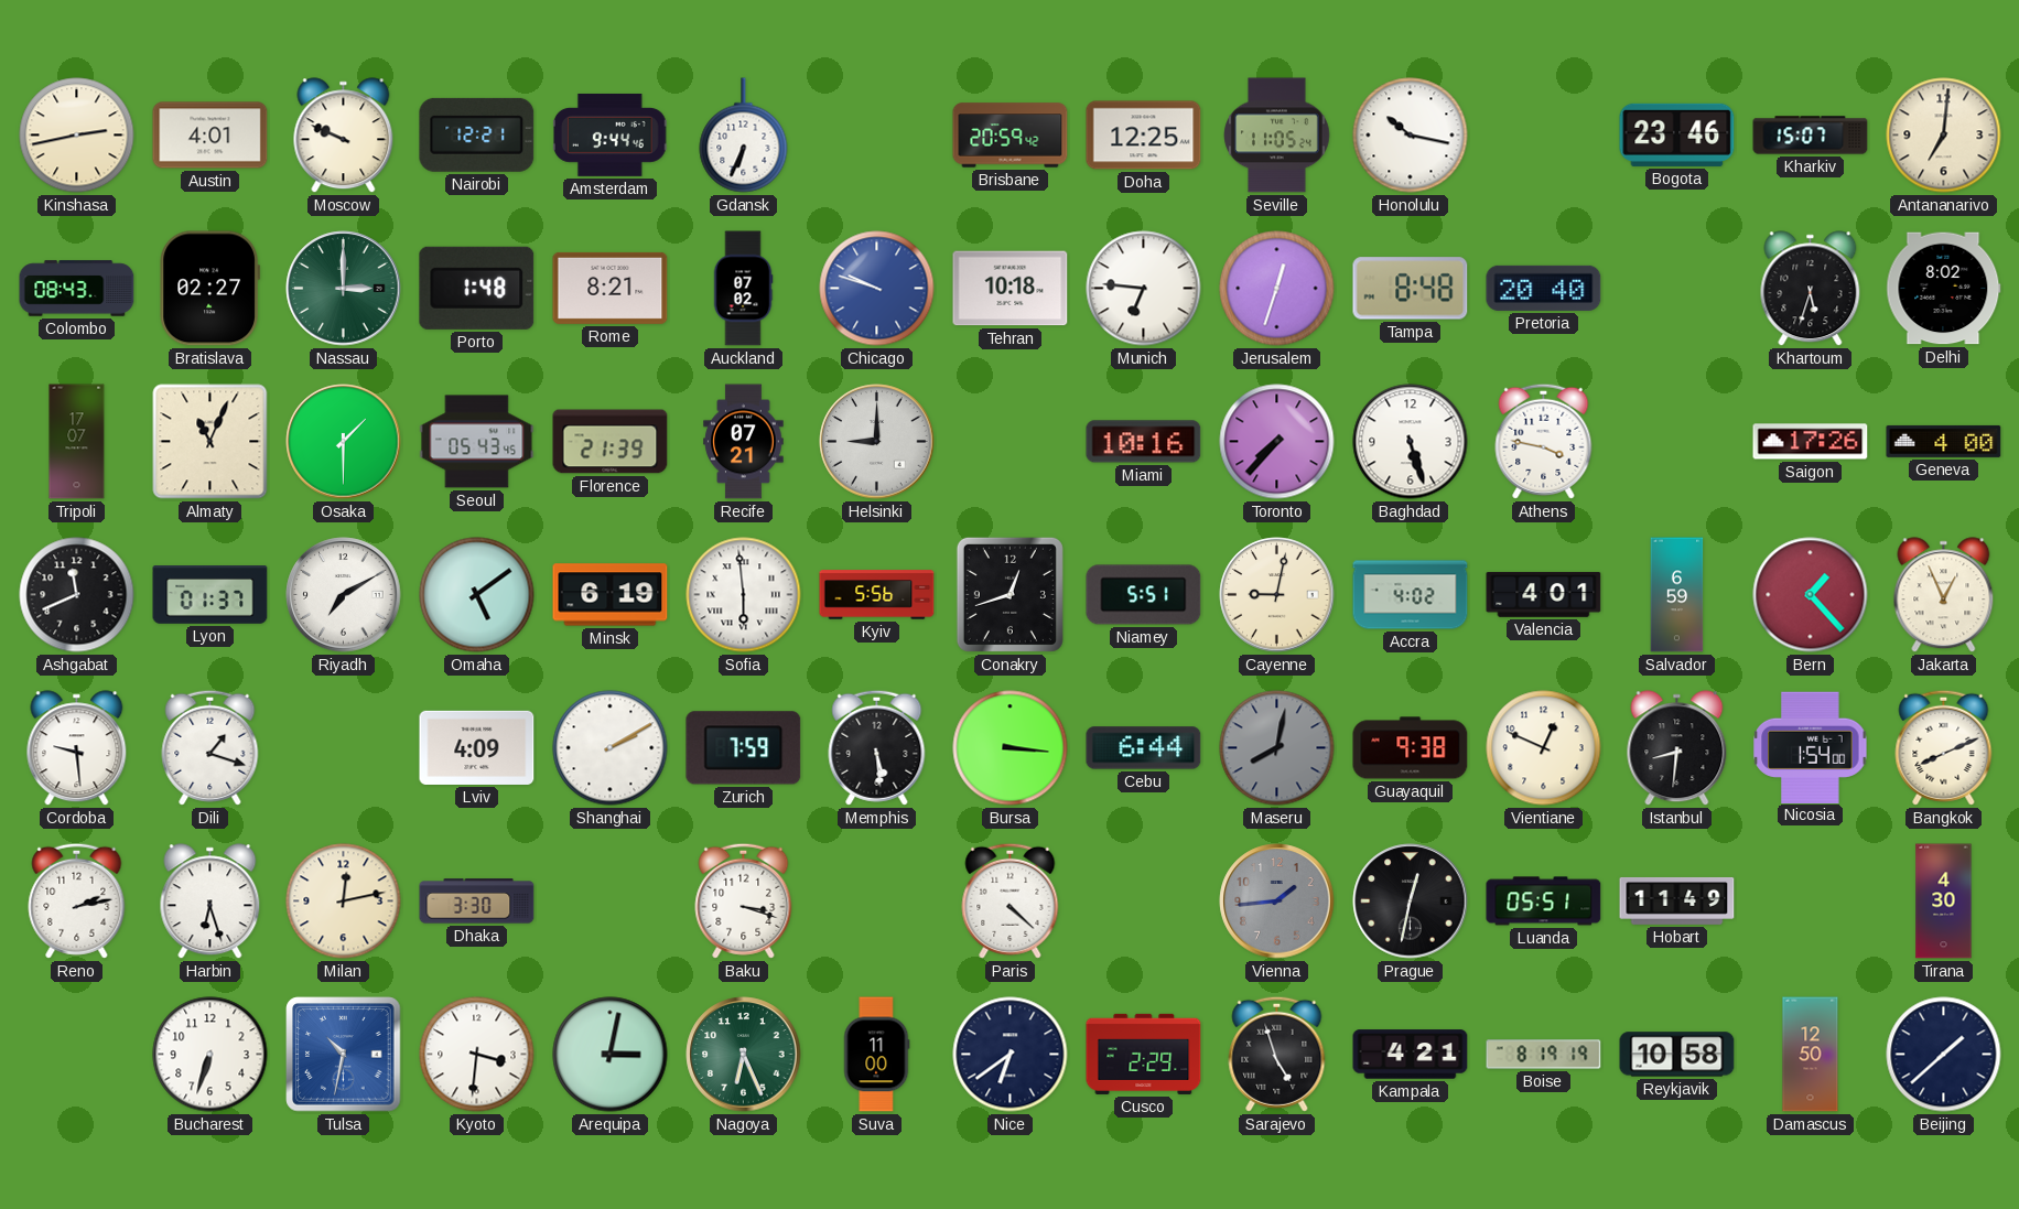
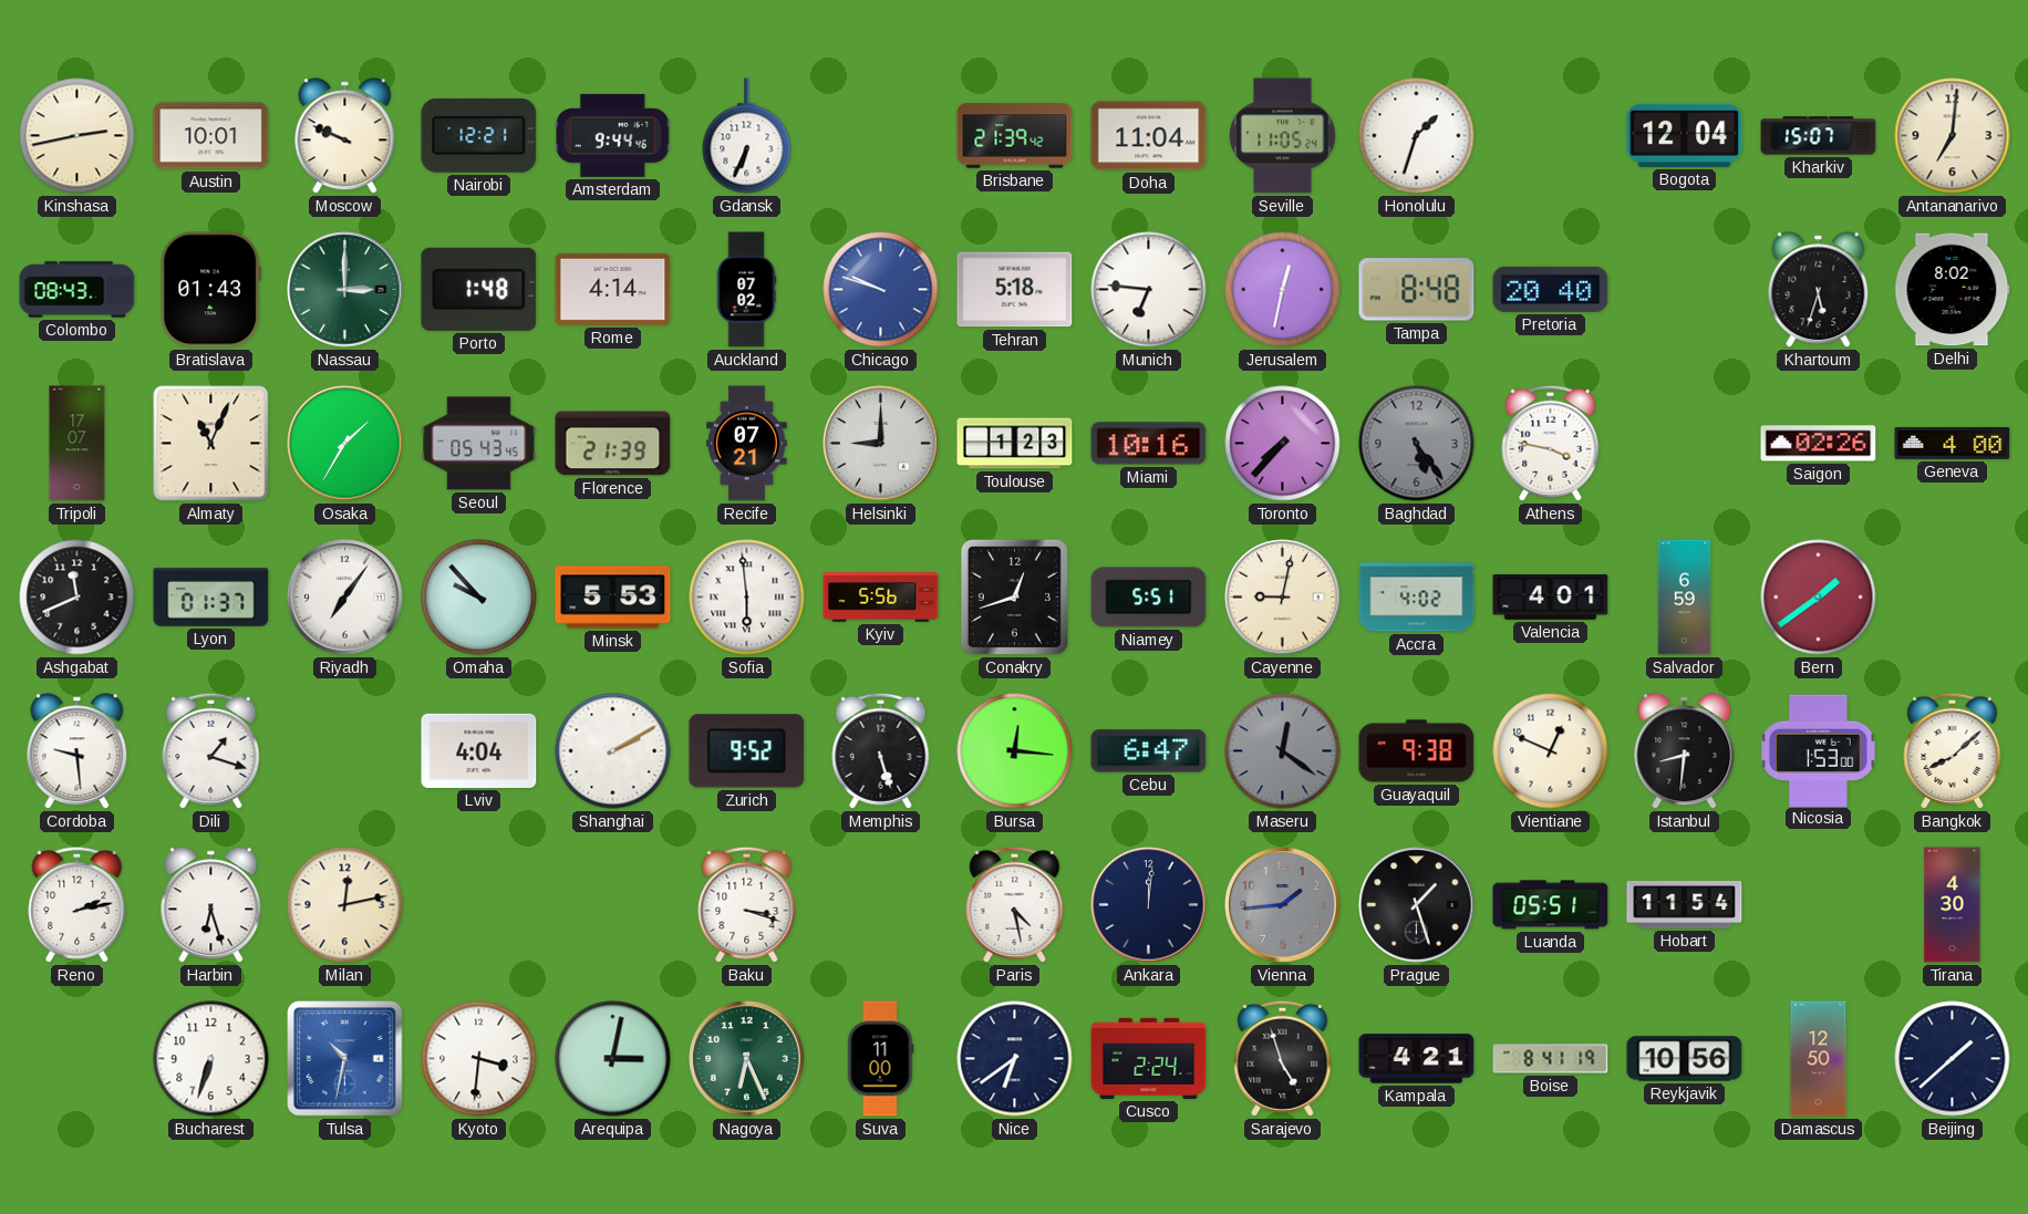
Austin: 4:01 -> 10:01 (211, 136)
Brisbane: 20:59 -> 21:39 (1015, 136)
Doha: 12:25 -> 11:04 (1149, 136)
Honolulu: 10:17 -> 1:33 (1417, 136)
Bogota: 23:46 -> 12:04 (1685, 135)
Bratislava: 02:27 -> 01:43 (210, 290)
Rome: 8:21 -> 4:14 (613, 289)
Tehran: 10:18 -> 5:18 (1015, 290)
Jerusalem: 12:33 -> 12:32 (1283, 290)
Osaka: 1:30 -> 1:35 (345, 444)
Toulouse: none -> 1:23 (1015, 444)
Baghdad: 5:27 -> 5:24 (1417, 444)
Baghdad dial: white -> grey (1417, 444)
Saigon: 17:26 -> 02:26 (1819, 444)
Riyadh: 7:10 -> 7:06 (345, 598)
Omaha: 5:09 -> 9:53 (479, 598)
Minsk: 6:19 -> 5:53 (613, 598)
Bern: 1:23 -> 1:39 (1819, 598)
Jakarta: 12:56 -> none (1944, 595)
Lviv: 4:09 -> 4:04 (479, 750)
Zurich: 7:59 -> 9:52 (747, 751)
Memphis: 5:29 -> 5:27 (881, 750)
Bursa: 3:16 -> 12:16 (1015, 751)
Cebu: 6:44 -> 6:47 (1149, 751)
Maseru: 8:02 -> 12:21 (1283, 751)
Nicosia: 1:54 -> 1:53 (1819, 750)
Bangkok: 8:11 -> 8:08 (1953, 750)
Dhaka: 3:30 -> none (477, 902)
Paris: 4:22 -> 4:28 (1015, 904)
Ankara: none -> 12:01 (1149, 905)
Prague: 12:32 -> 1:27 (1417, 905)
Hobart: 11:49 -> 11:54 (1685, 904)
Cusco: 2:29 -> 2:24 (1149, 1058)
Boise: 8:19 -> 8:41 (1551, 1059)
Reykjavik: 10:58 -> 10:56 (1685, 1059)
